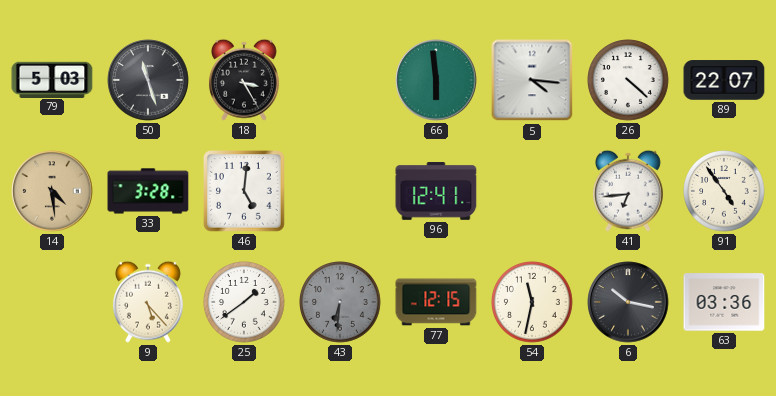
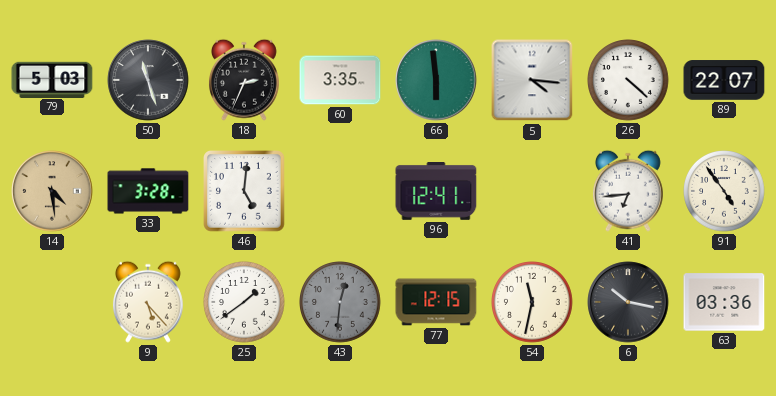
18: 3:25 -> 2:34 (244, 80)
60: none -> 3:35 (340, 80)
43: 6:31 -> 12:31 (341, 303)
